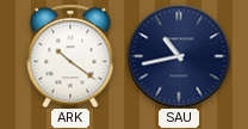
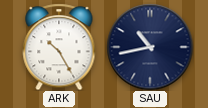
ARK: 10:21 -> 10:25 (59, 47)
